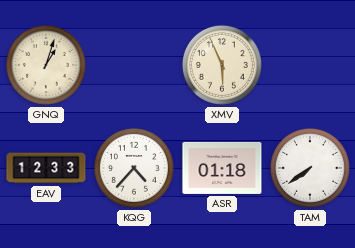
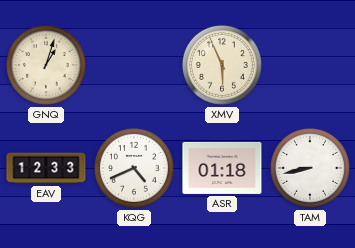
KQG: 4:37 -> 4:41 (134, 168)
TAM: 7:39 -> 8:43 (310, 168)
